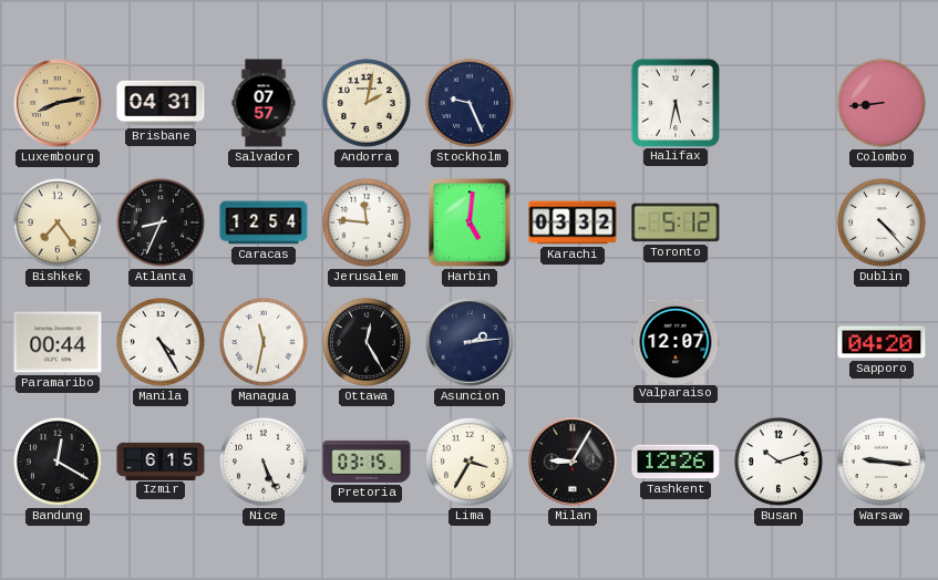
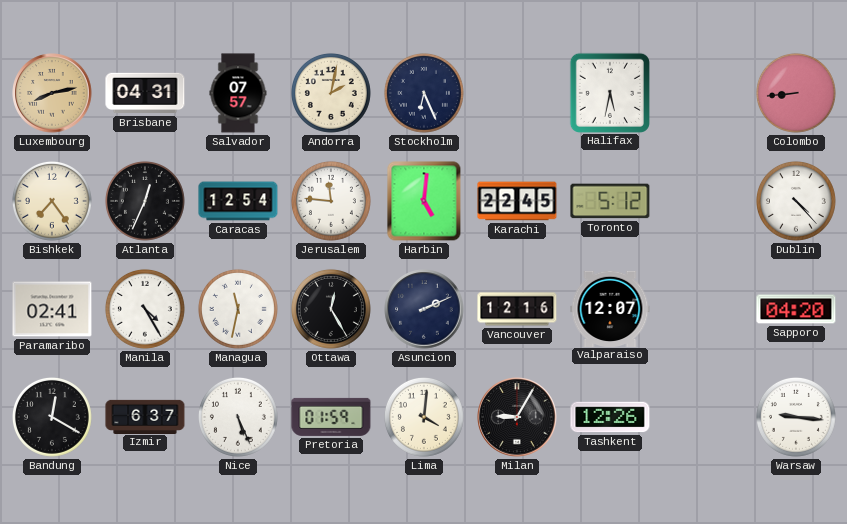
Stockholm: 9:26 -> 6:26 (424, 93)
Atlanta: 8:34 -> 12:34 (145, 201)
Karachi: 03:32 -> 22:45 (517, 201)
Paramaribo: 00:44 -> 02:41 (52, 309)
Asuncion: 2:14 -> 2:11 (424, 309)
Vancouver: none -> 12:16 (517, 309)
Izmir: 6:15 -> 6:37 (145, 416)
Pretoria: 03:15 -> 01:59 (331, 417)
Lima: 3:35 -> 4:01 (424, 417)
Busan: 10:12 -> none (779, 462)
